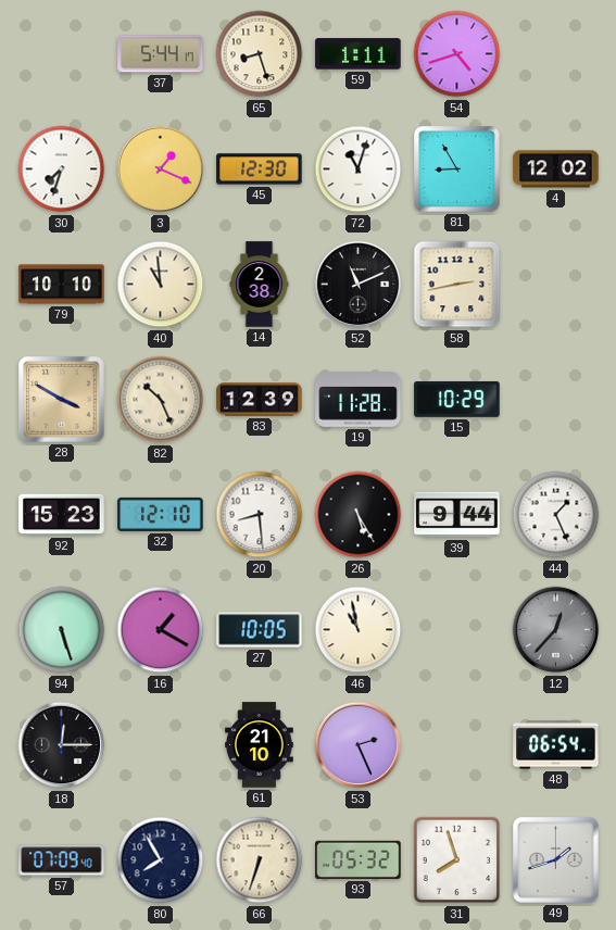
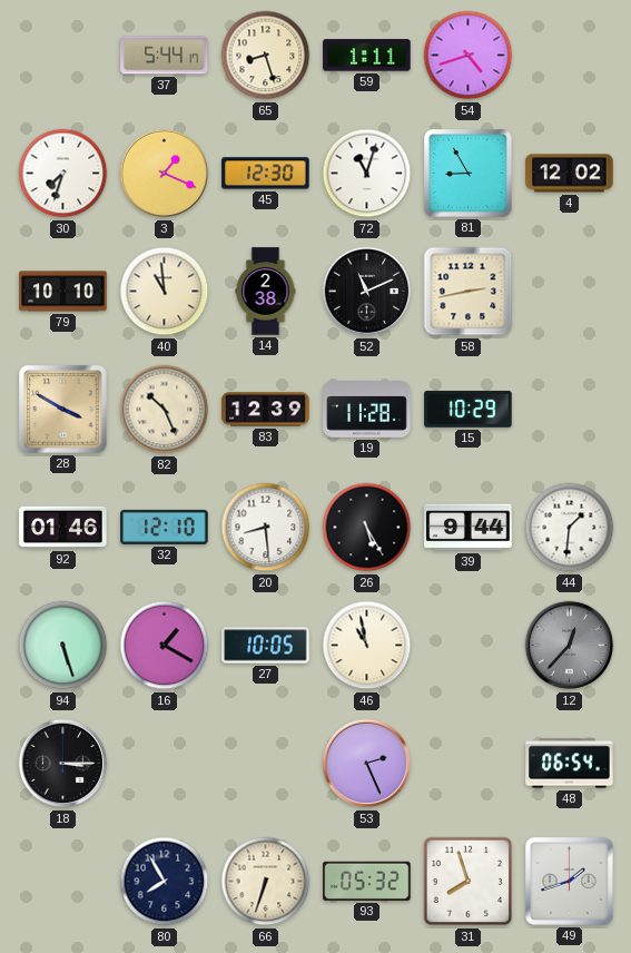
92: 15:23 -> 01:46 (63, 528)
44: 1:26 -> 1:31 (570, 528)
18: 12:15 -> 3:15 (63, 764)
61: 21:10 -> none (260, 745)
57: 07:09 -> none (62, 860)
